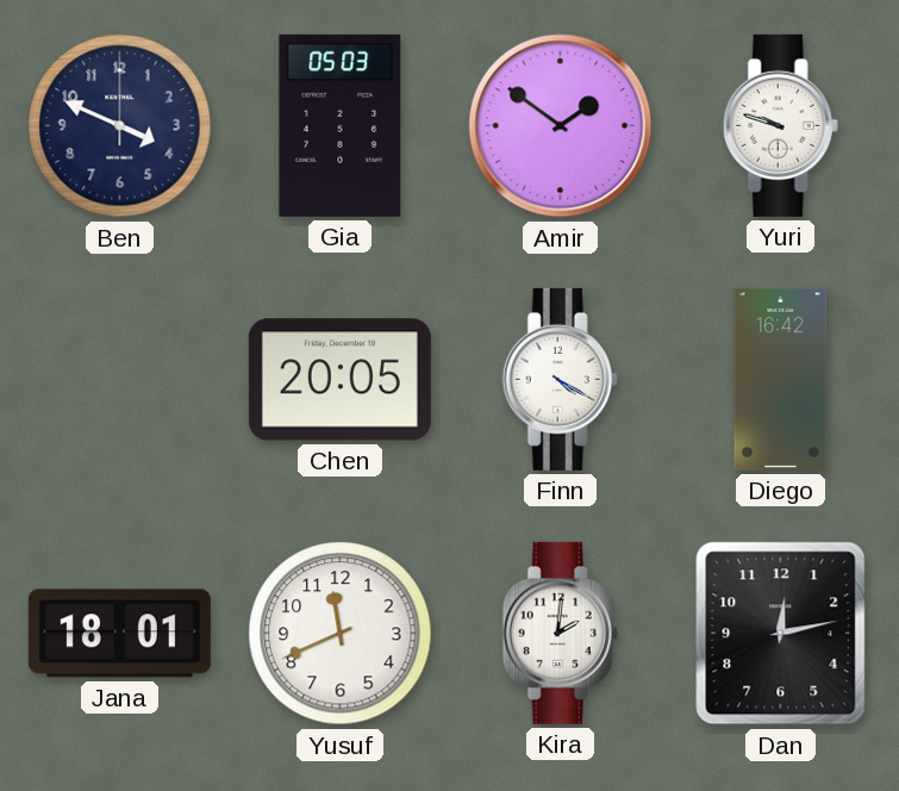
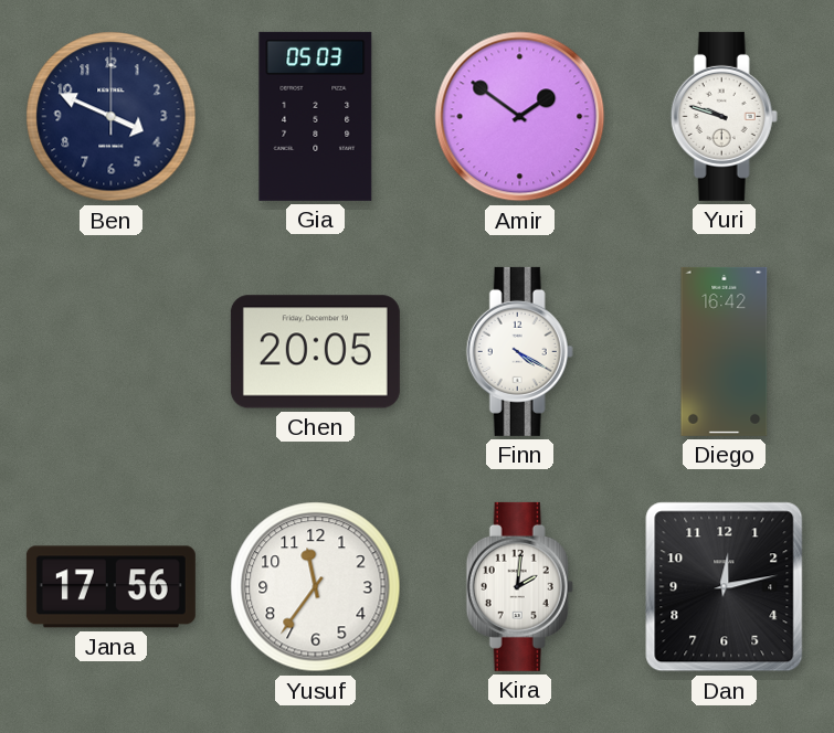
Jana: 18:01 -> 17:56 (110, 587)
Yusuf: 11:41 -> 11:36 (316, 587)
